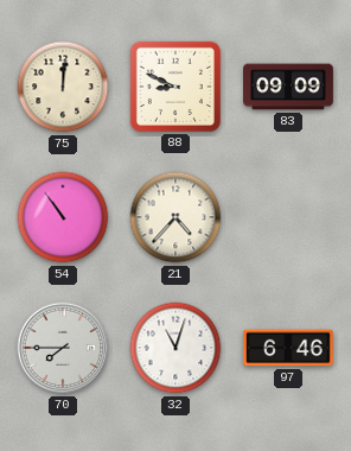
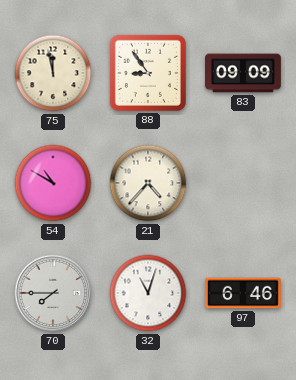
75: 12:01 -> 11:58 (53, 73)
88: 8:49 -> 8:54 (148, 73)
54: 10:54 -> 10:50 (53, 183)
